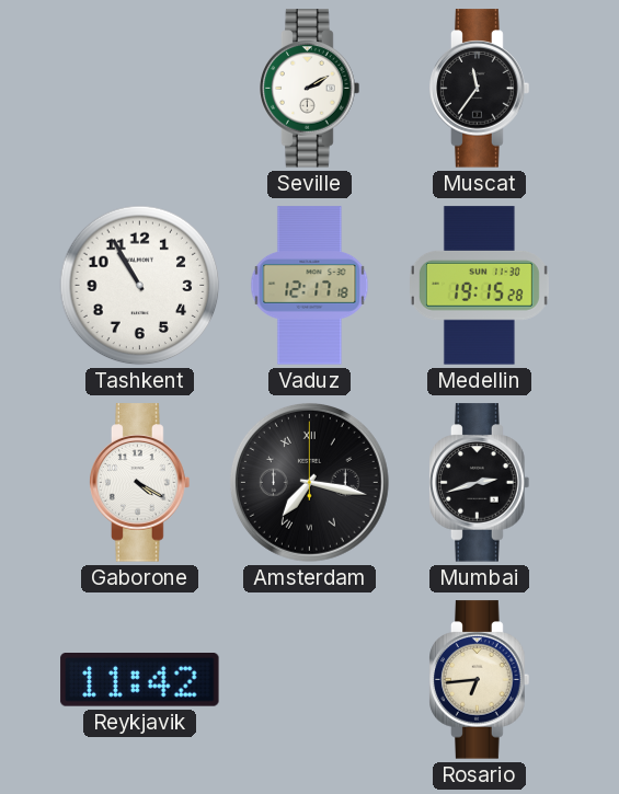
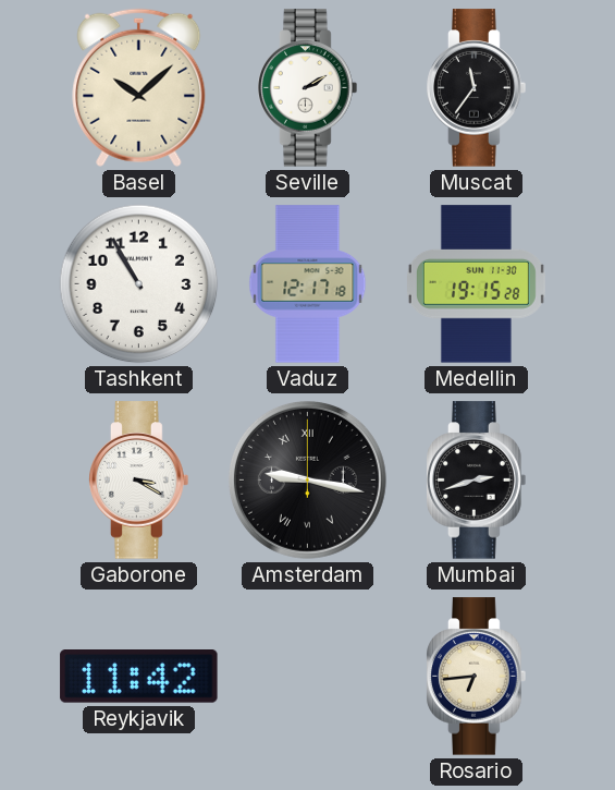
Basel: none -> 10:08 (139, 87)
Gaborone: 4:20 -> 3:20 (139, 481)
Amsterdam: 7:17 -> 9:17 (307, 479)
